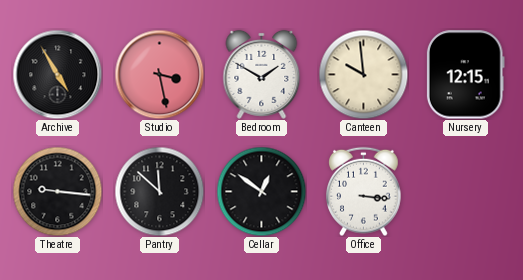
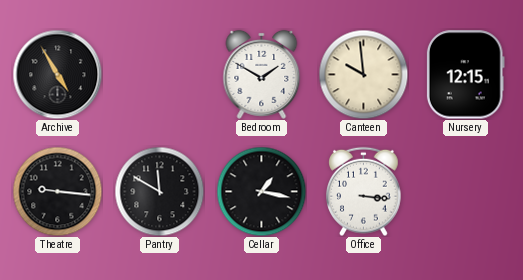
Studio: 3:28 -> none (159, 74)
Pantry: 11:52 -> 11:50 (159, 191)
Cellar: 12:51 -> 1:17 (261, 191)
